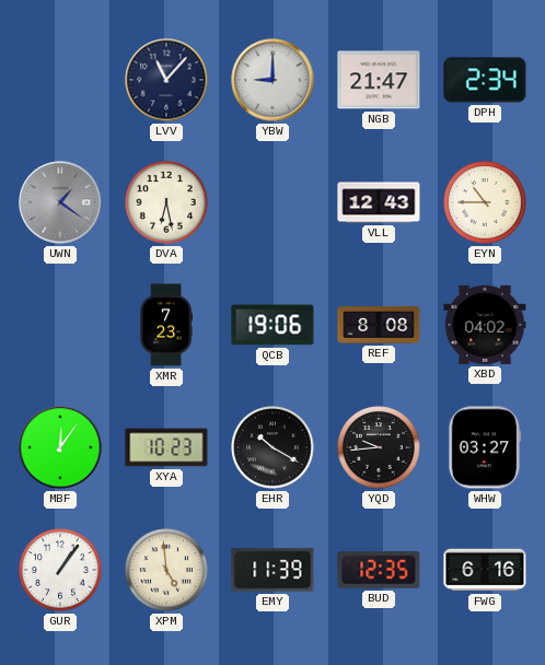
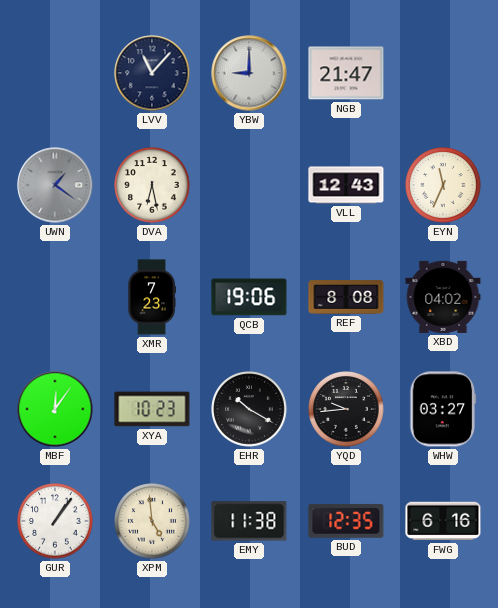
DPH: 2:34 -> none (485, 80)
EYN: 10:45 -> 11:34 (443, 185)
EMY: 11:39 -> 11:38 (249, 521)
